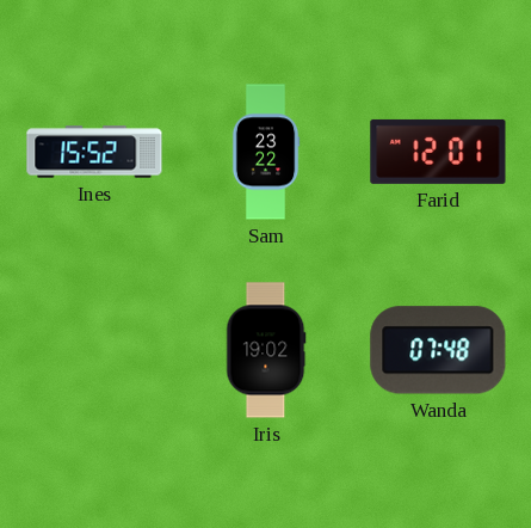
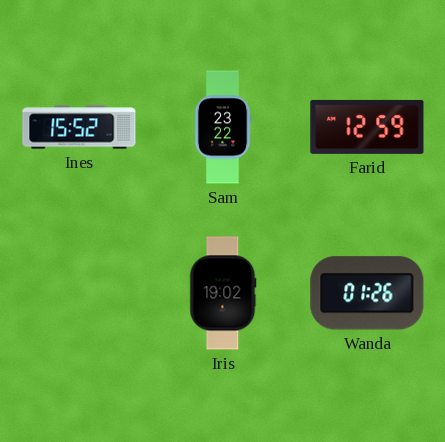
Farid: 12:01 -> 12:59 (367, 127)
Wanda: 07:48 -> 01:26 (367, 293)
